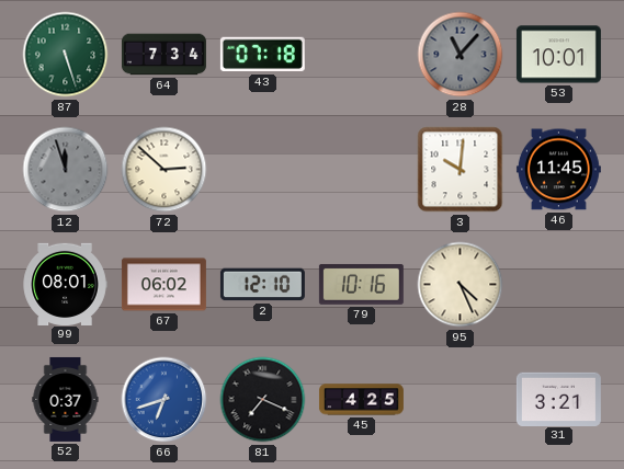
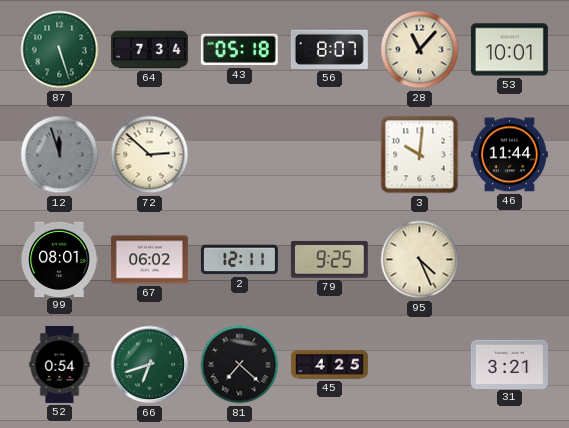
43: 07:18 -> 05:18 (239, 50)
56: none -> 8:07 (329, 49)
28 dial: grey -> cream (420, 50)
46: 11:45 -> 11:44 (509, 155)
2: 12:10 -> 12:11 (239, 260)
79: 10:16 -> 9:25 (329, 259)
52: 0:37 -> 0:54 (60, 364)
66 dial: blue -> green (150, 365)
81: 7:19 -> 7:22 (240, 365)
